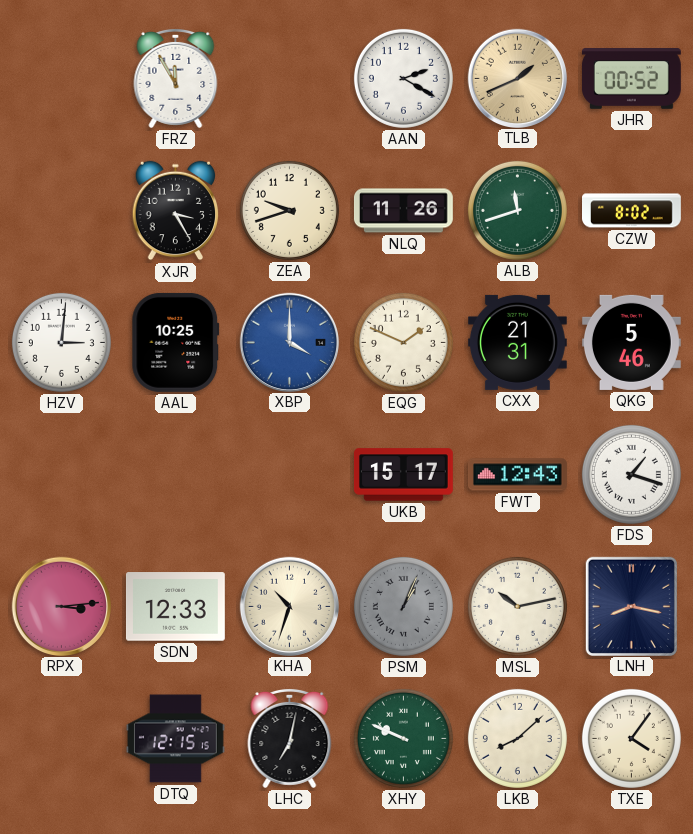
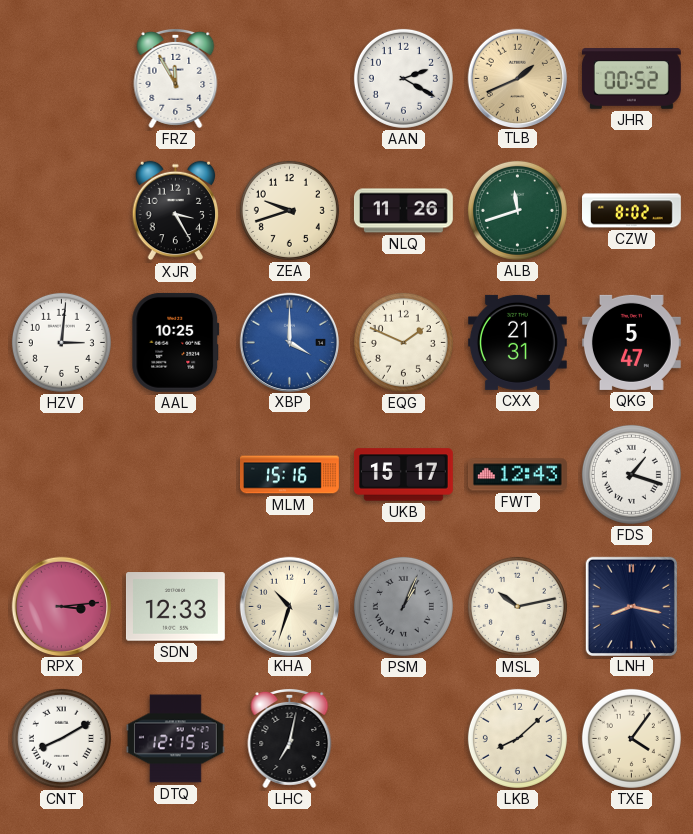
QKG: 5:46 -> 5:47 (631, 342)
MLM: none -> 15:16 (290, 475)
CNT: none -> 8:10 (61, 738)
XHY: 9:49 -> none (403, 738)
